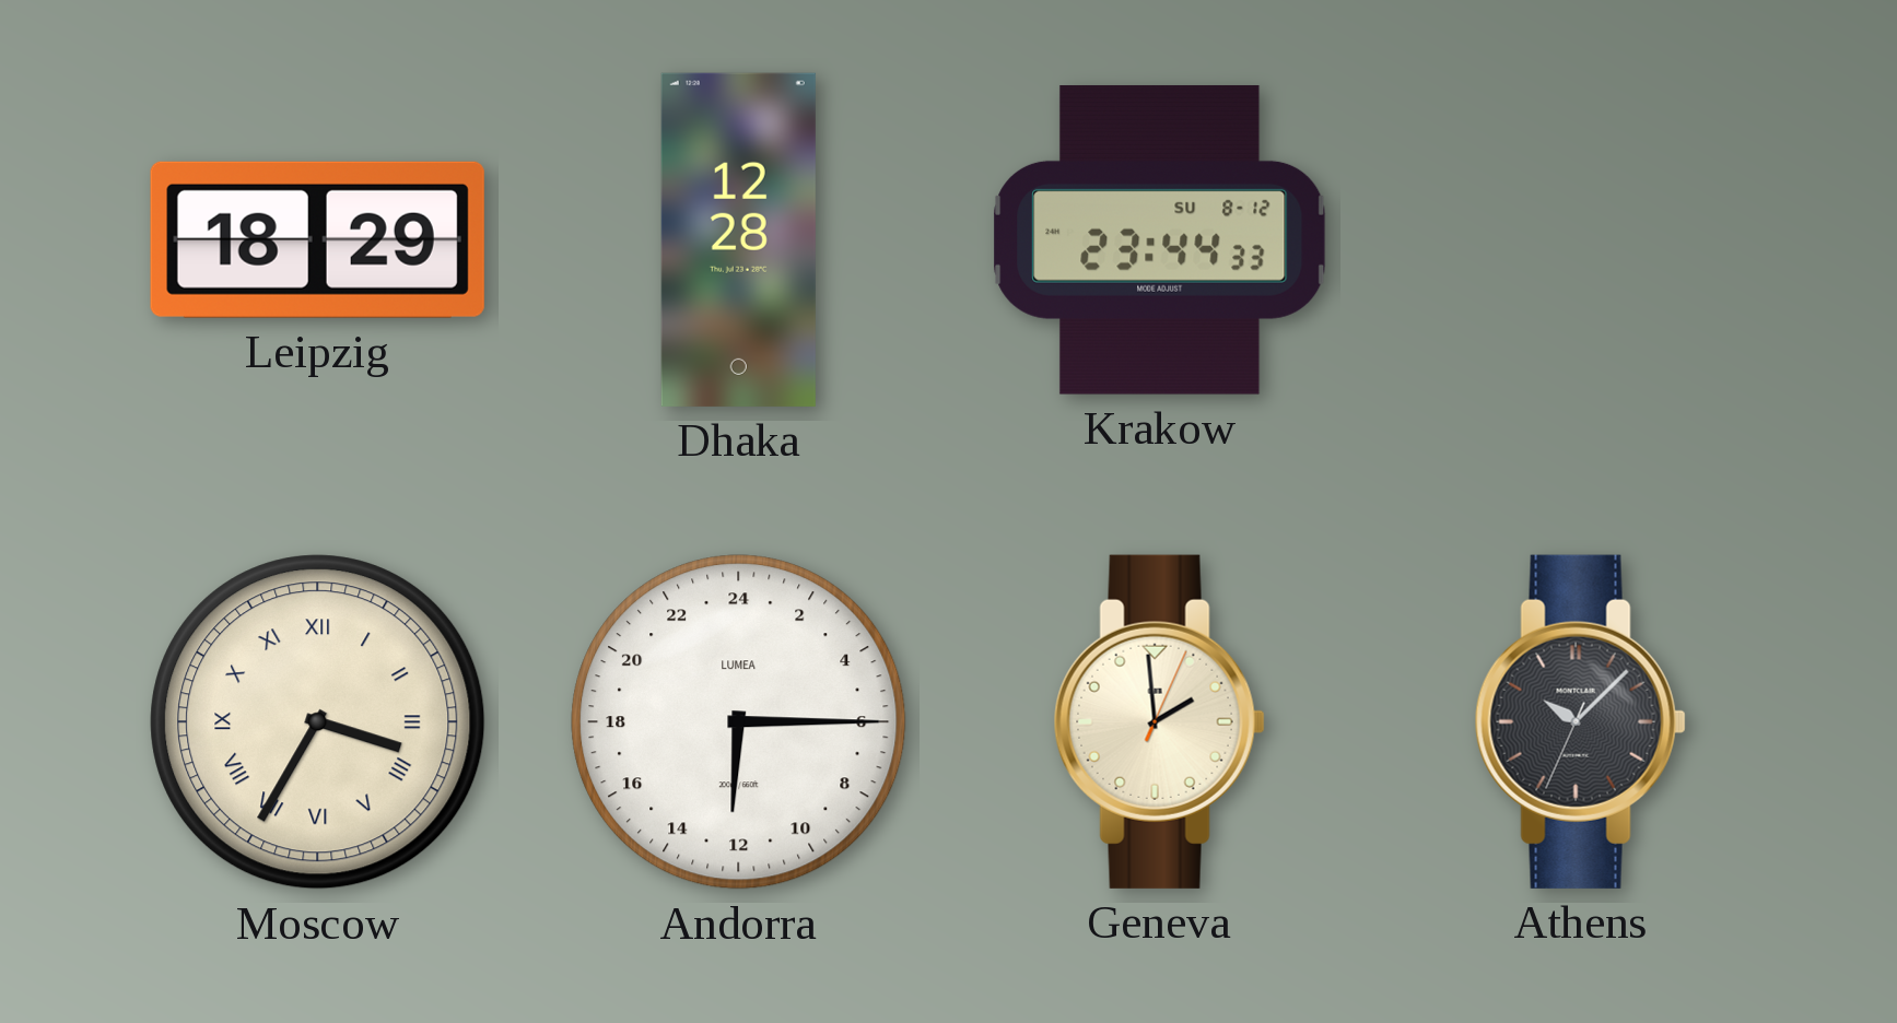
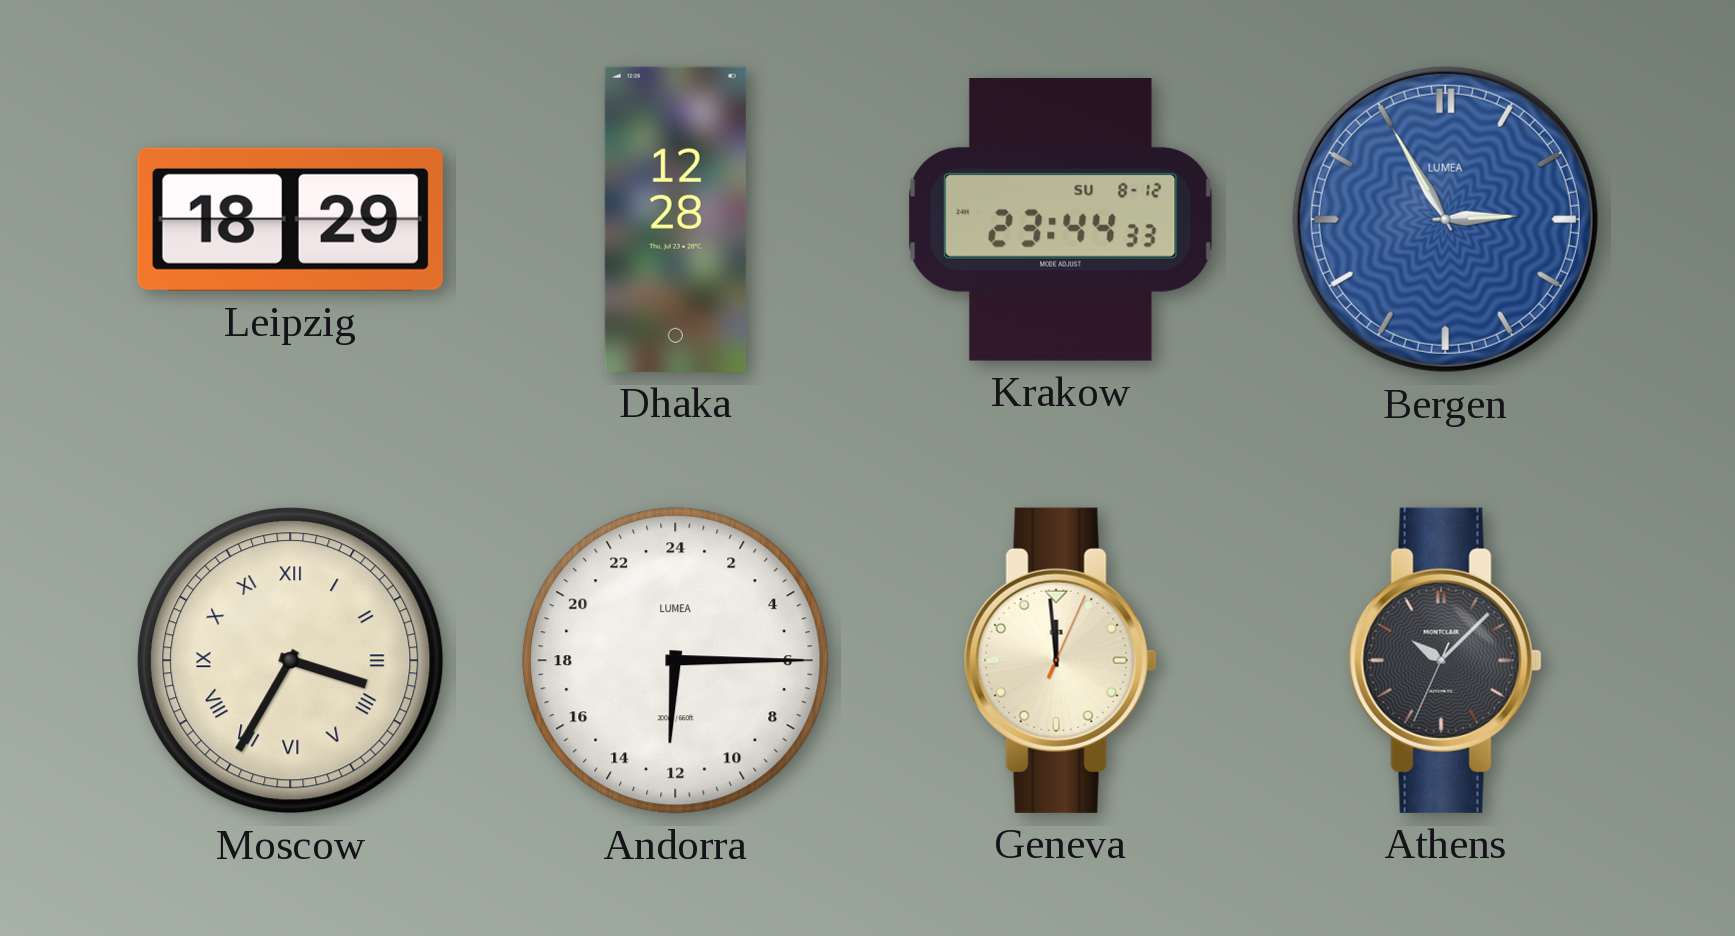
Bergen: none -> 2:55 (1445, 219)
Geneva: 1:59 -> 11:59 (1060, 660)
